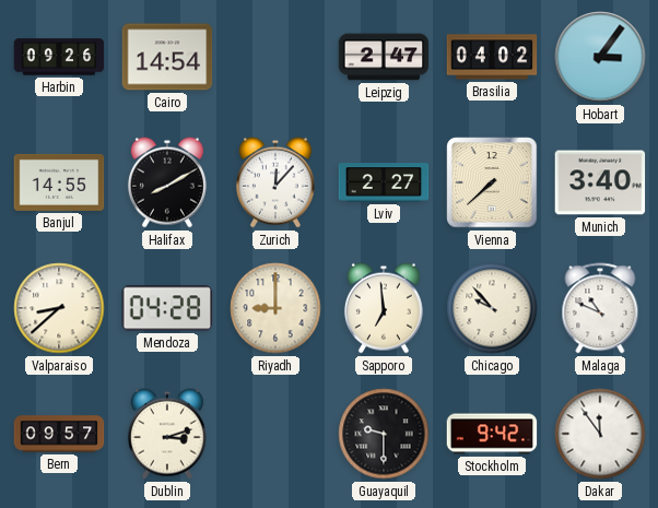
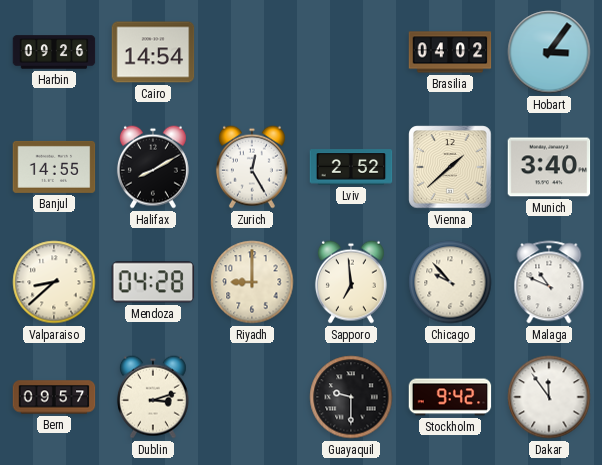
Leipzig: 2:47 -> none (384, 57)
Zurich: 12:07 -> 12:25 (252, 167)
Lviv: 2:27 -> 2:52 (351, 167)
Vienna: 7:38 -> 1:38 (450, 167)
